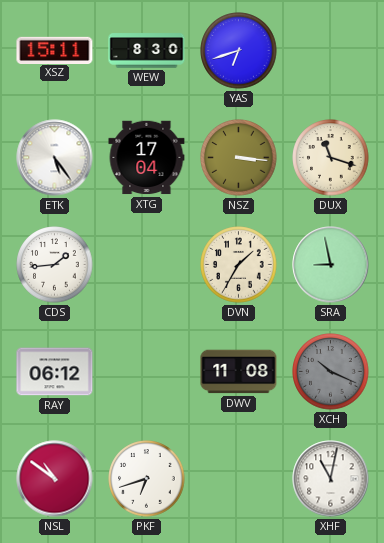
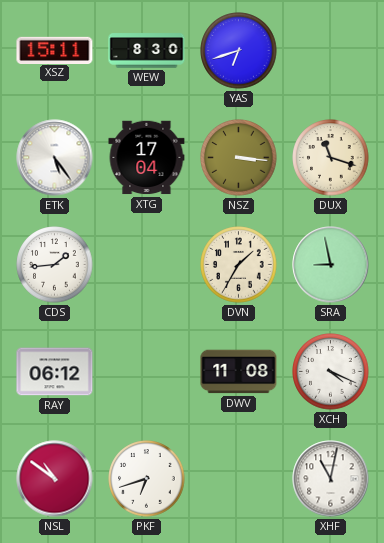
XCH: 10:19 -> 4:19 (331, 372)
XCH dial: grey -> white (331, 372)
